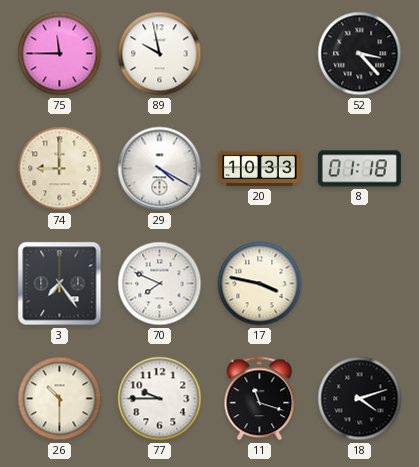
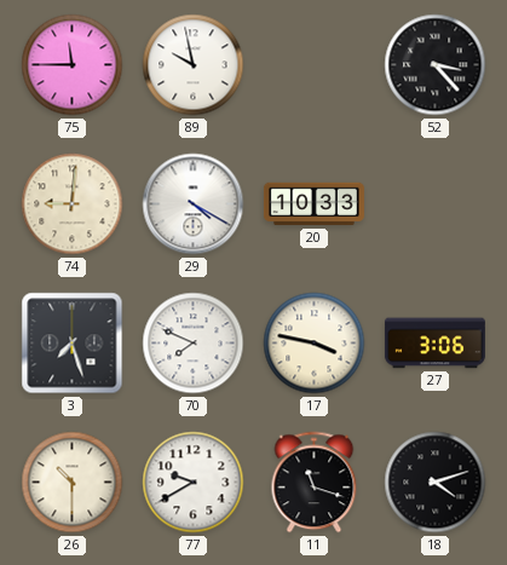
74: 9:00 -> 9:01 (73, 204)
8: 01:18 -> none (359, 169)
3: 7:24 -> 7:27 (73, 344)
27: none -> 3:06 (434, 344)
77: 9:45 -> 9:40 (194, 483)
